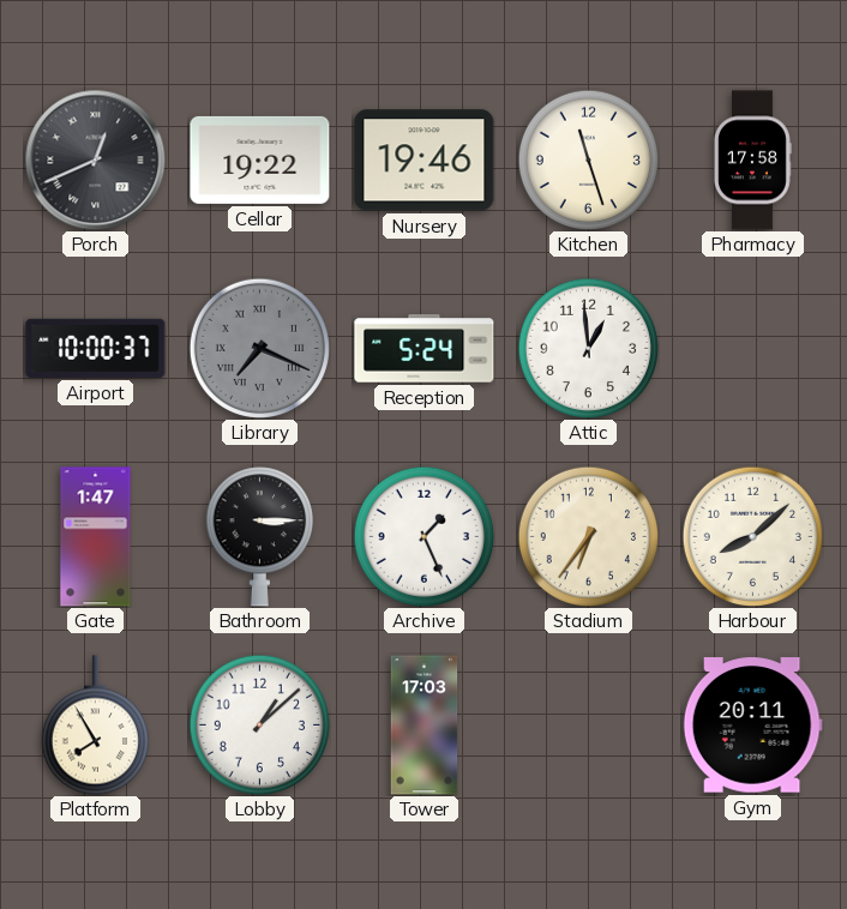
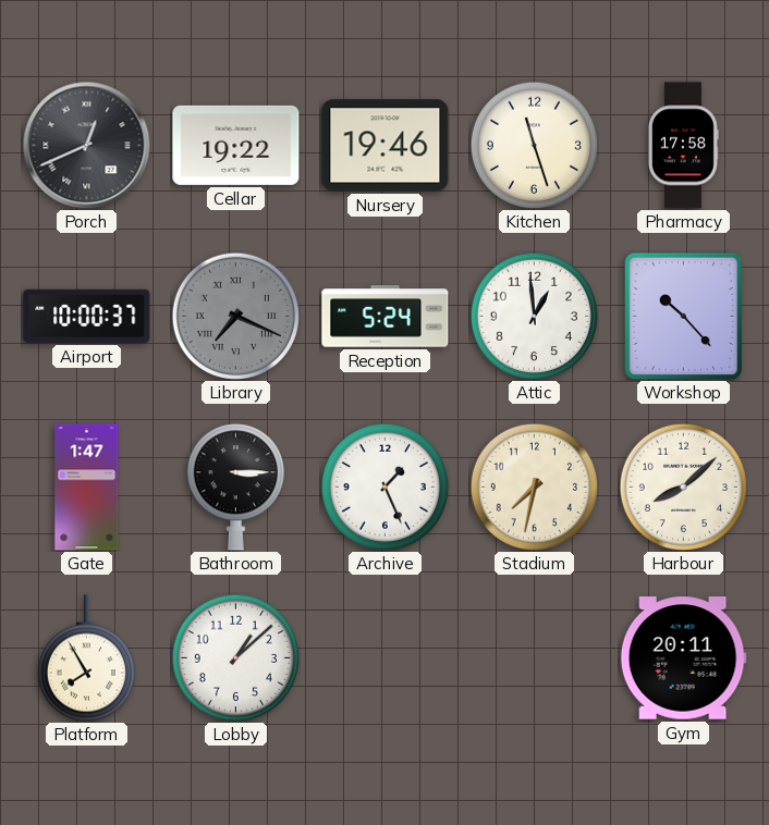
Workshop: none -> 10:23 (684, 316)
Stadium: 6:36 -> 7:32 (534, 487)
Tower: 17:03 -> none (425, 726)
